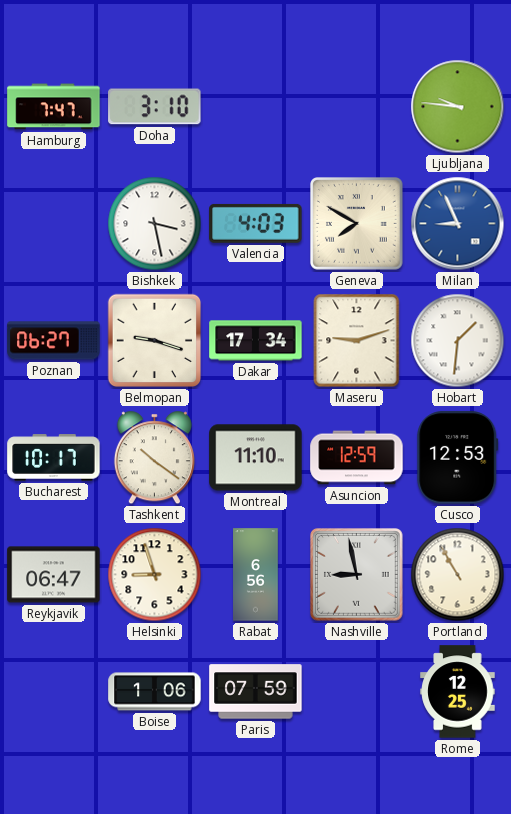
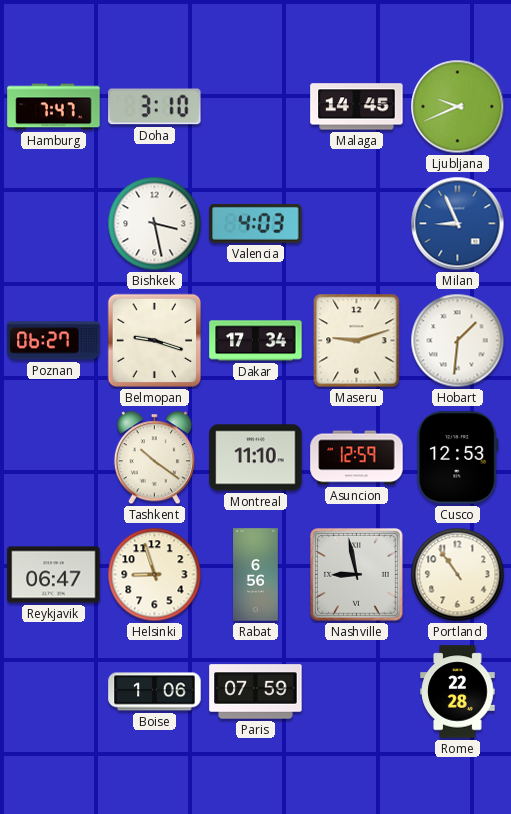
Malaga: none -> 14:45 (357, 107)
Ljubljana: 9:46 -> 9:41 (458, 107)
Geneva: 7:50 -> none (357, 224)
Bucharest: 10:17 -> none (54, 458)
Portland: 10:55 -> 10:54 (458, 575)
Rome: 12:25 -> 22:28 (458, 692)
